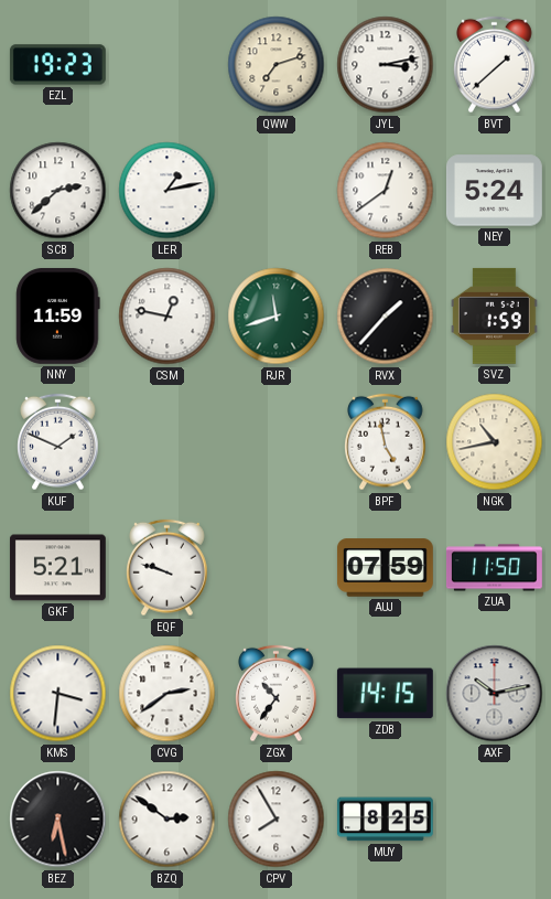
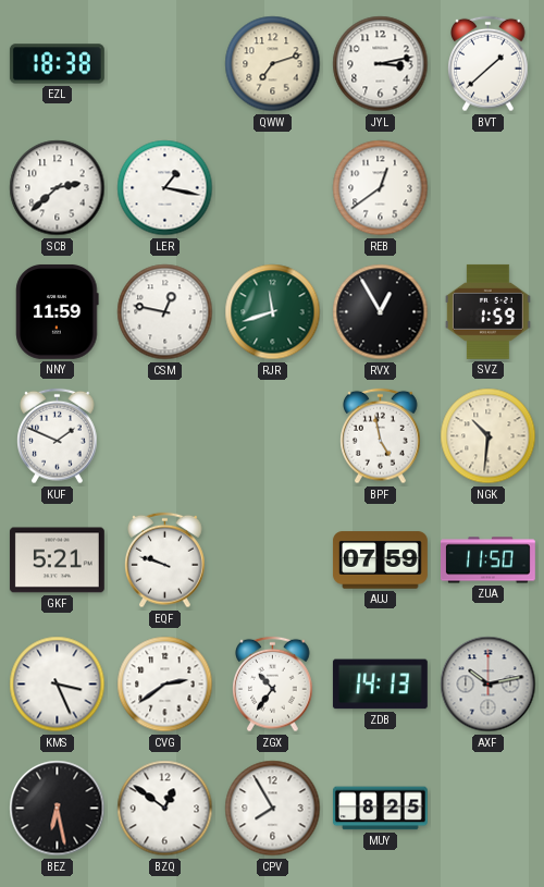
EZL: 19:23 -> 18:38 (57, 64)
LER: 1:13 -> 1:17 (165, 188)
NEY: 5:24 -> none (494, 191)
RVX: 1:37 -> 12:55 (381, 312)
NGK: 10:43 -> 10:31 (489, 436)
KMS: 3:31 -> 3:26 (58, 685)
ZDB: 14:15 -> 14:13 (380, 685)
BZQ: 2:51 -> 12:51 (165, 809)
